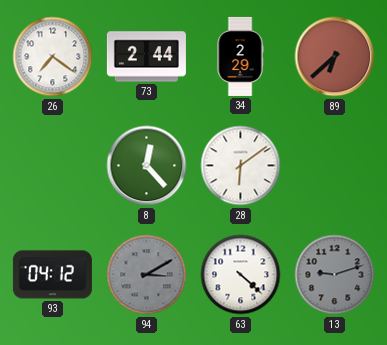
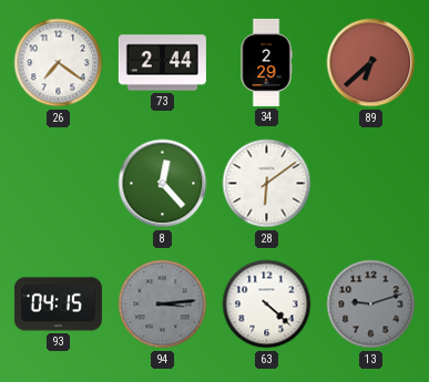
93: 04:12 -> 04:15 (58, 304)
94: 3:10 -> 3:14 (163, 304)
